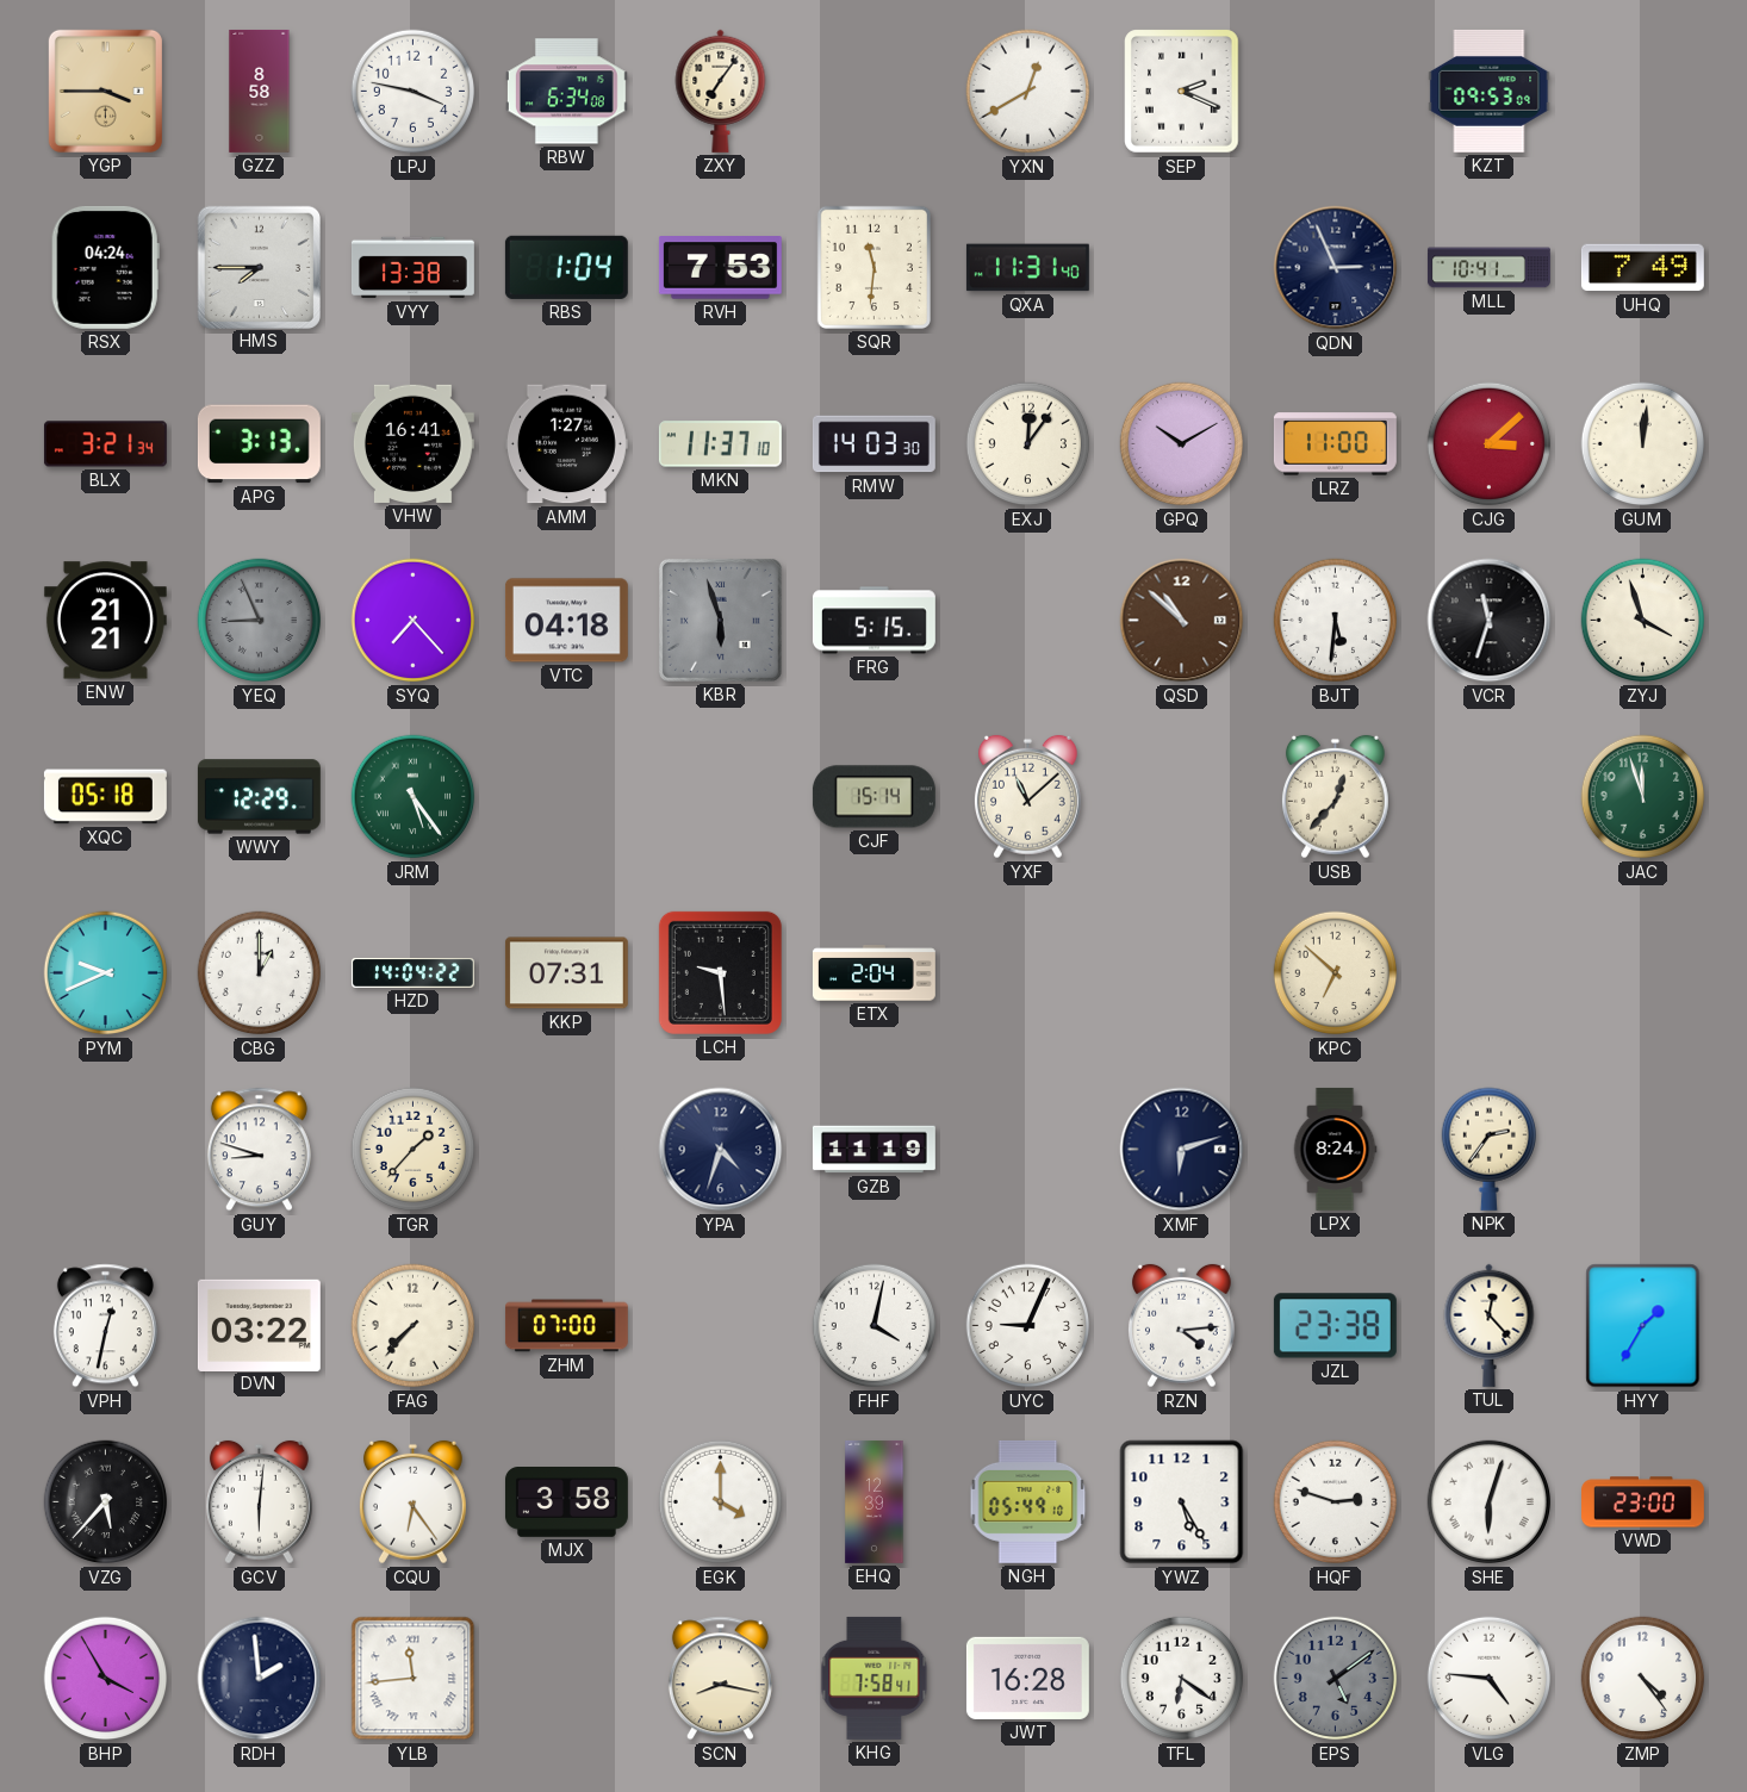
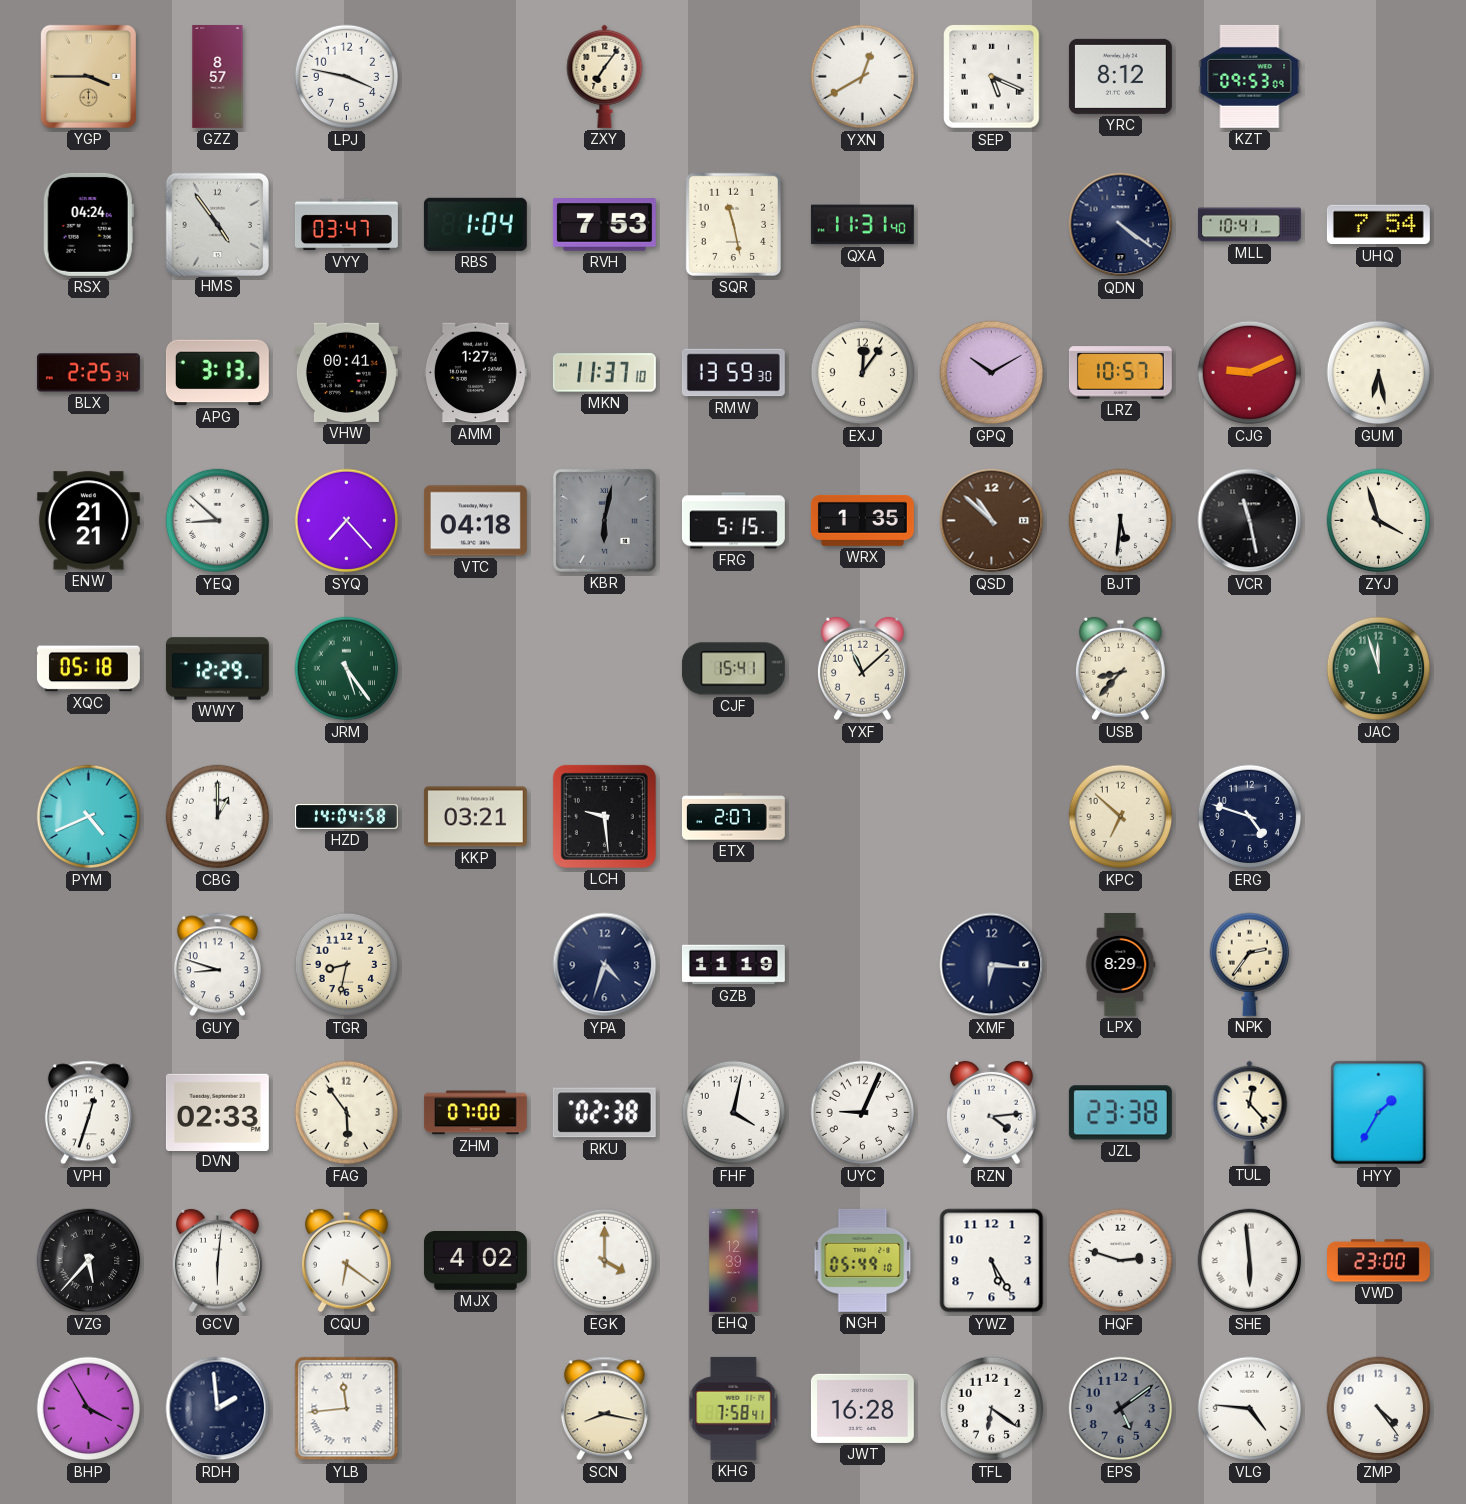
GZZ: 8:58 -> 8:57 (218, 76)
RBW: 6:34 -> none (566, 92)
SEP: 2:19 -> 5:19 (992, 77)
YRC: none -> 8:12 (1120, 76)
HMS: 7:45 -> 4:54 (217, 224)
VYY: 13:38 -> 03:47 (346, 225)
SQR: 11:31 -> 11:28 (733, 224)
QDN: 2:56 -> 4:21 (1121, 225)
UHQ: 7:49 -> 7:54 (1378, 225)
BLX: 3:21 -> 2:25 (88, 373)
VHW: 16:41 -> 00:41 (346, 372)
RMW: 14:03 -> 13:59 (733, 373)
LRZ: 11:00 -> 10:57 (1120, 373)
CJG: 3:08 -> 9:11 (1250, 373)
GUM: 12:01 -> 6:28 (1379, 373)
YEQ: 8:56 -> 8:52 (218, 521)
YEQ dial: grey -> white (218, 521)
KBR: 5:57 -> 6:02 (604, 520)
WRX: none -> 1:35 (862, 520)
VCR: 11:33 -> 11:28 (1250, 521)
CJF: 15:14 -> 15:41 (733, 669)
USB: 12:37 -> 8:37 (1120, 669)
PYM: 9:41 -> 4:41 (89, 817)
HZD: 14:04:22 -> 14:04:58 (346, 816)
KKP: 07:31 -> 03:21 (475, 817)
ETX: 2:04 -> 2:07 (733, 817)
ERG: none -> 4:48 (1250, 817)
TGR: 1:37 -> 8:32 (347, 965)
XMF: 6:12 -> 6:16 (992, 965)
LPX: 8:24 -> 8:29 (1120, 964)
VPH: 12:32 -> 12:33 (88, 1113)
DVN: 03:22 -> 02:33 (217, 1112)
FAG: 7:37 -> 5:54 (347, 1113)
RKU: none -> 02:38 (604, 1113)
CQU: 6:24 -> 6:21 (346, 1261)
MJX: 3:58 -> 4:02 (475, 1261)
SHE: 6:03 -> 5:59 (1250, 1261)
